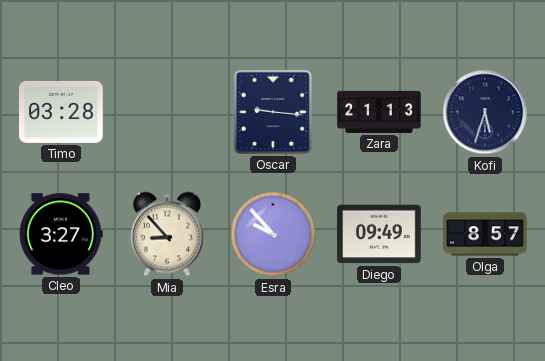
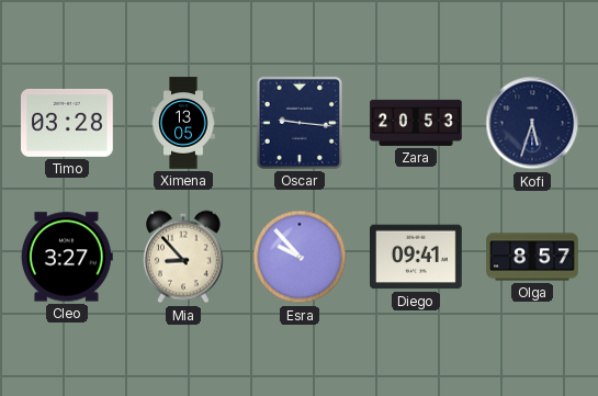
Ximena: none -> 13:05 (183, 123)
Zara: 21:13 -> 20:53 (416, 123)
Diego: 09:49 -> 09:41 (417, 257)
